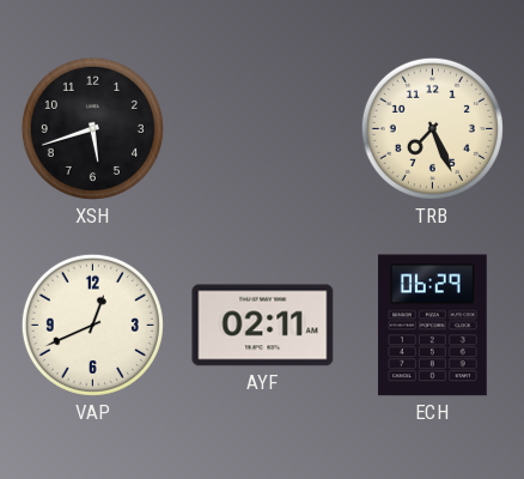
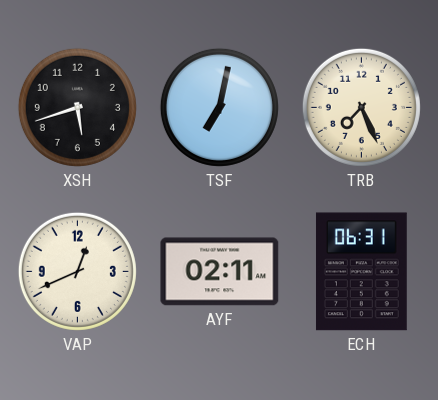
TSF: none -> 7:02 (219, 107)
ECH: 06:29 -> 06:31 (361, 272)
